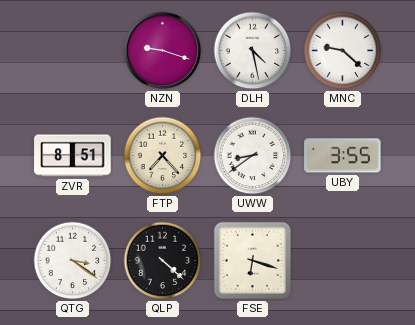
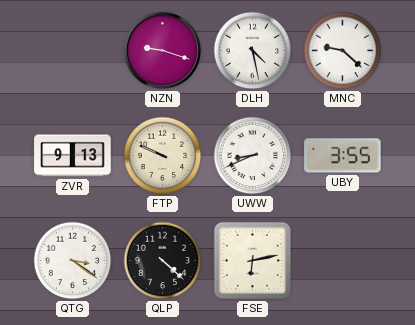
ZVR: 8:51 -> 9:13 (73, 156)
FTP: 7:23 -> 9:49 (163, 156)
UWW: 8:39 -> 8:41 (253, 156)
FSE: 6:18 -> 6:13 (252, 260)
